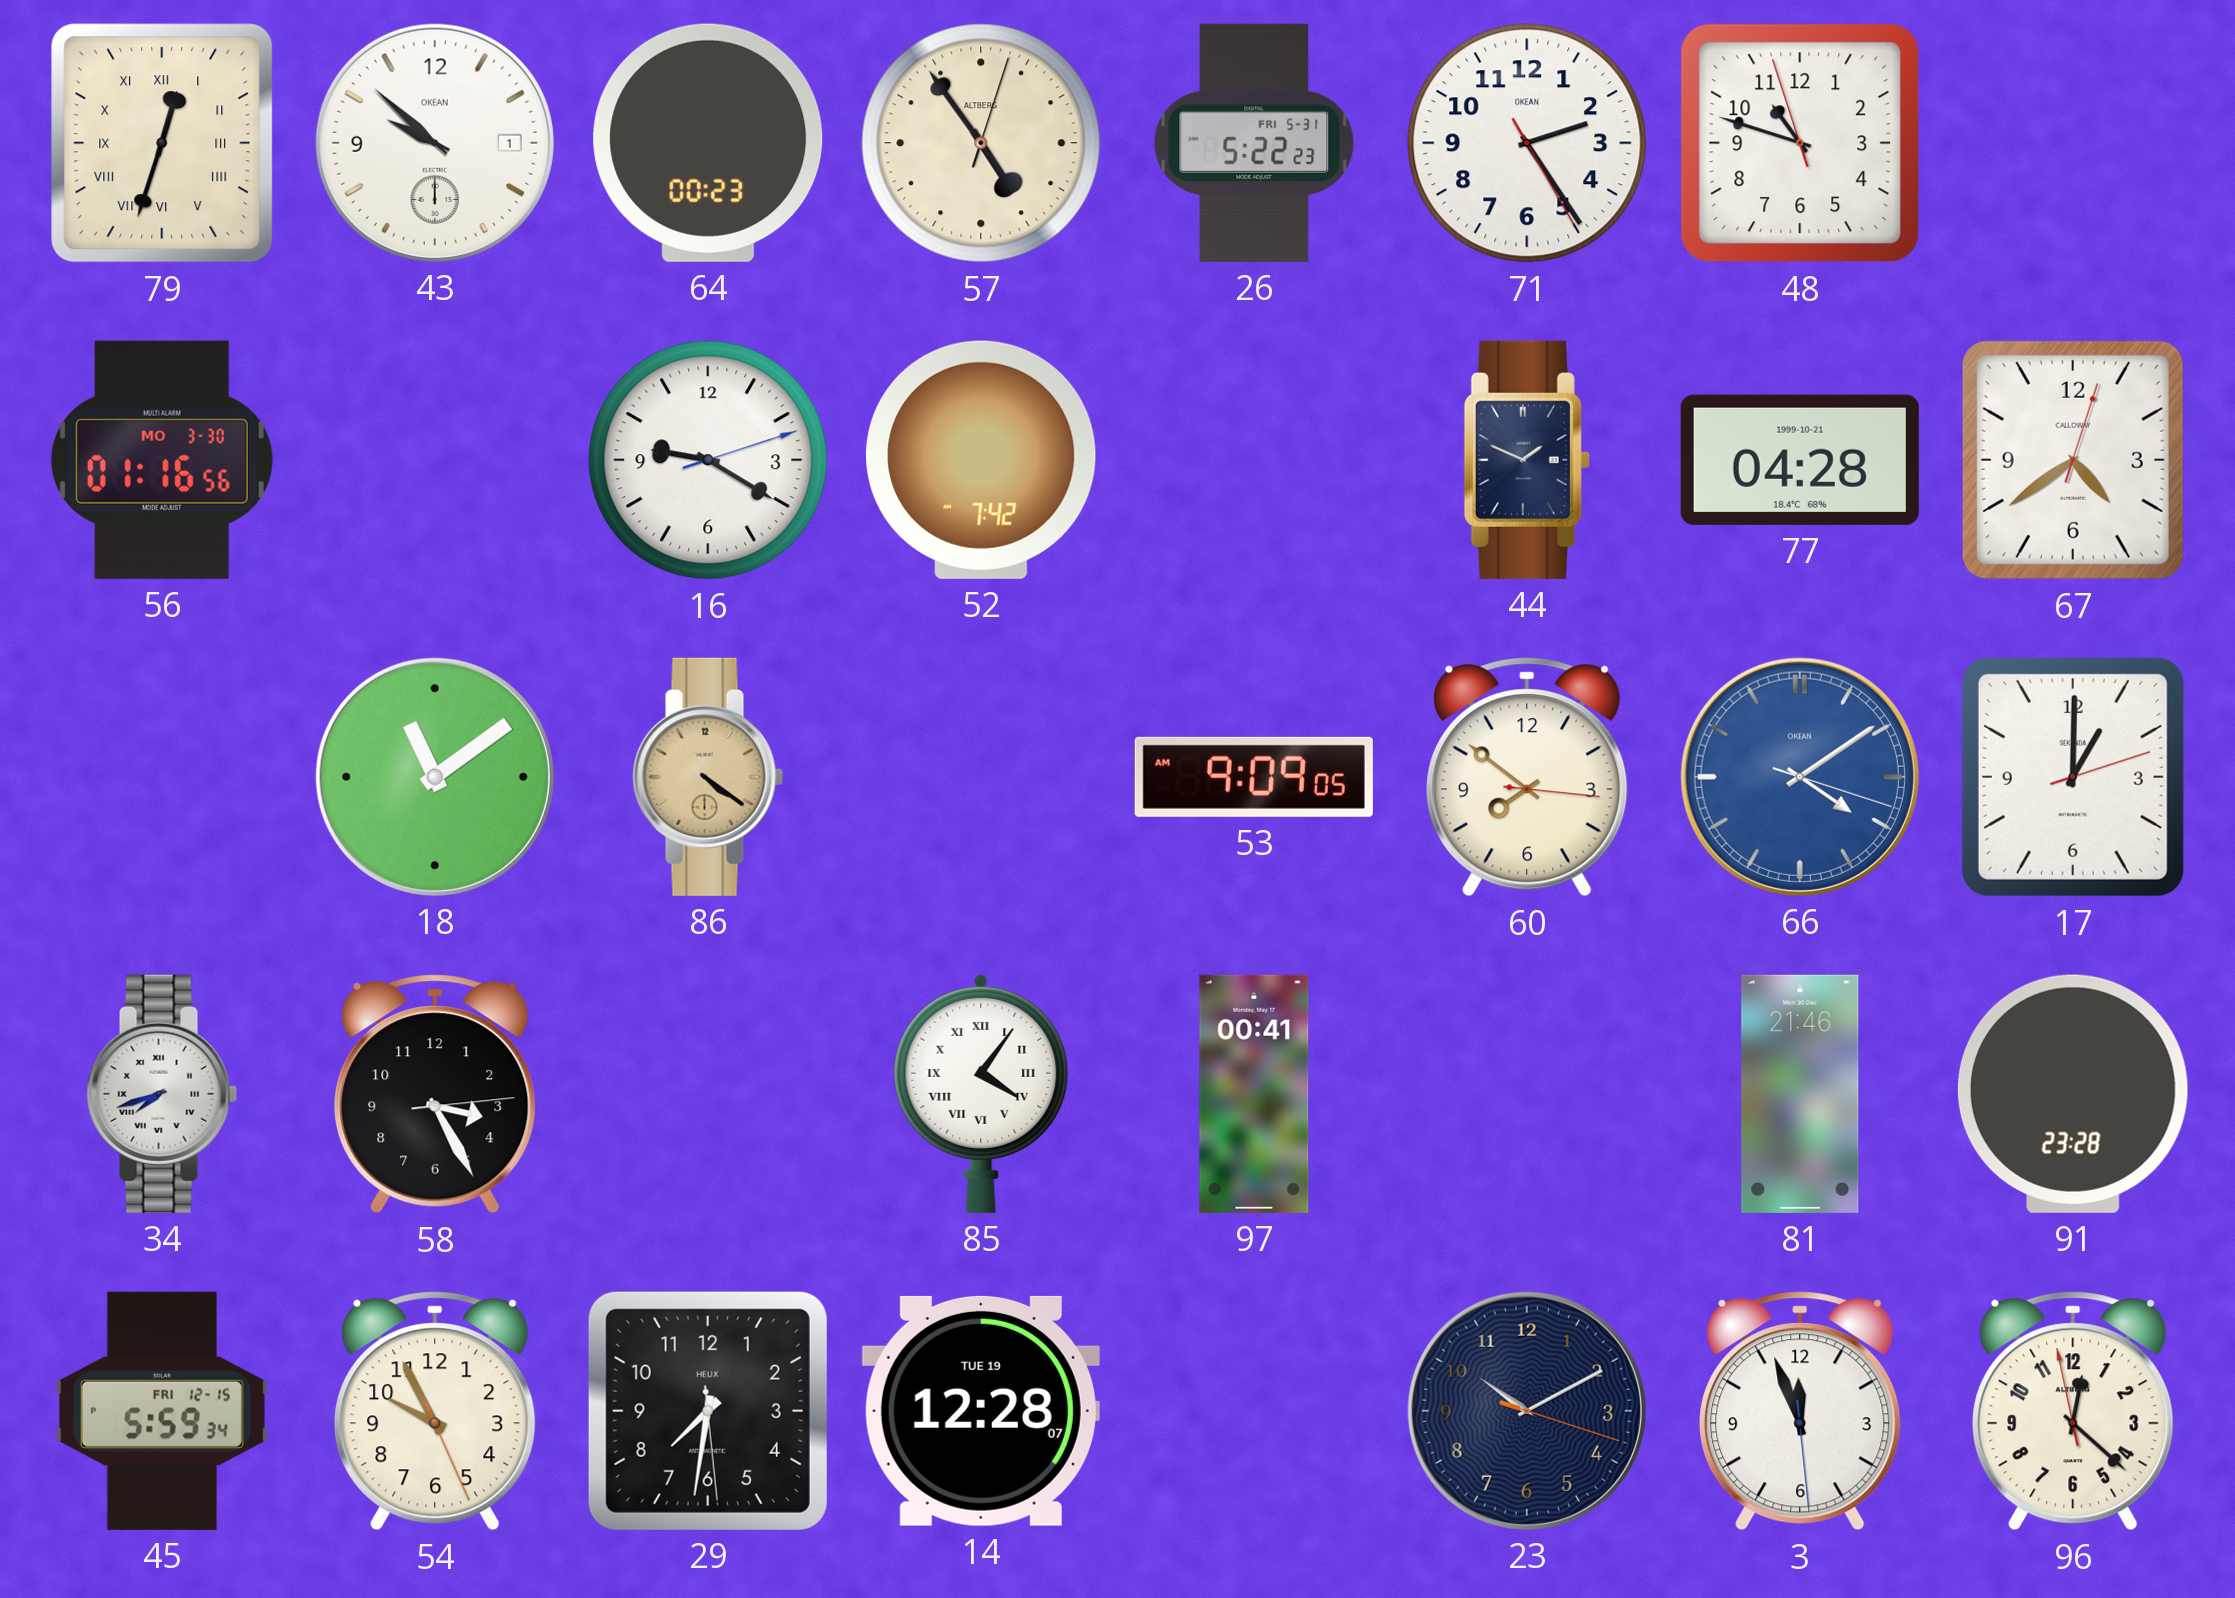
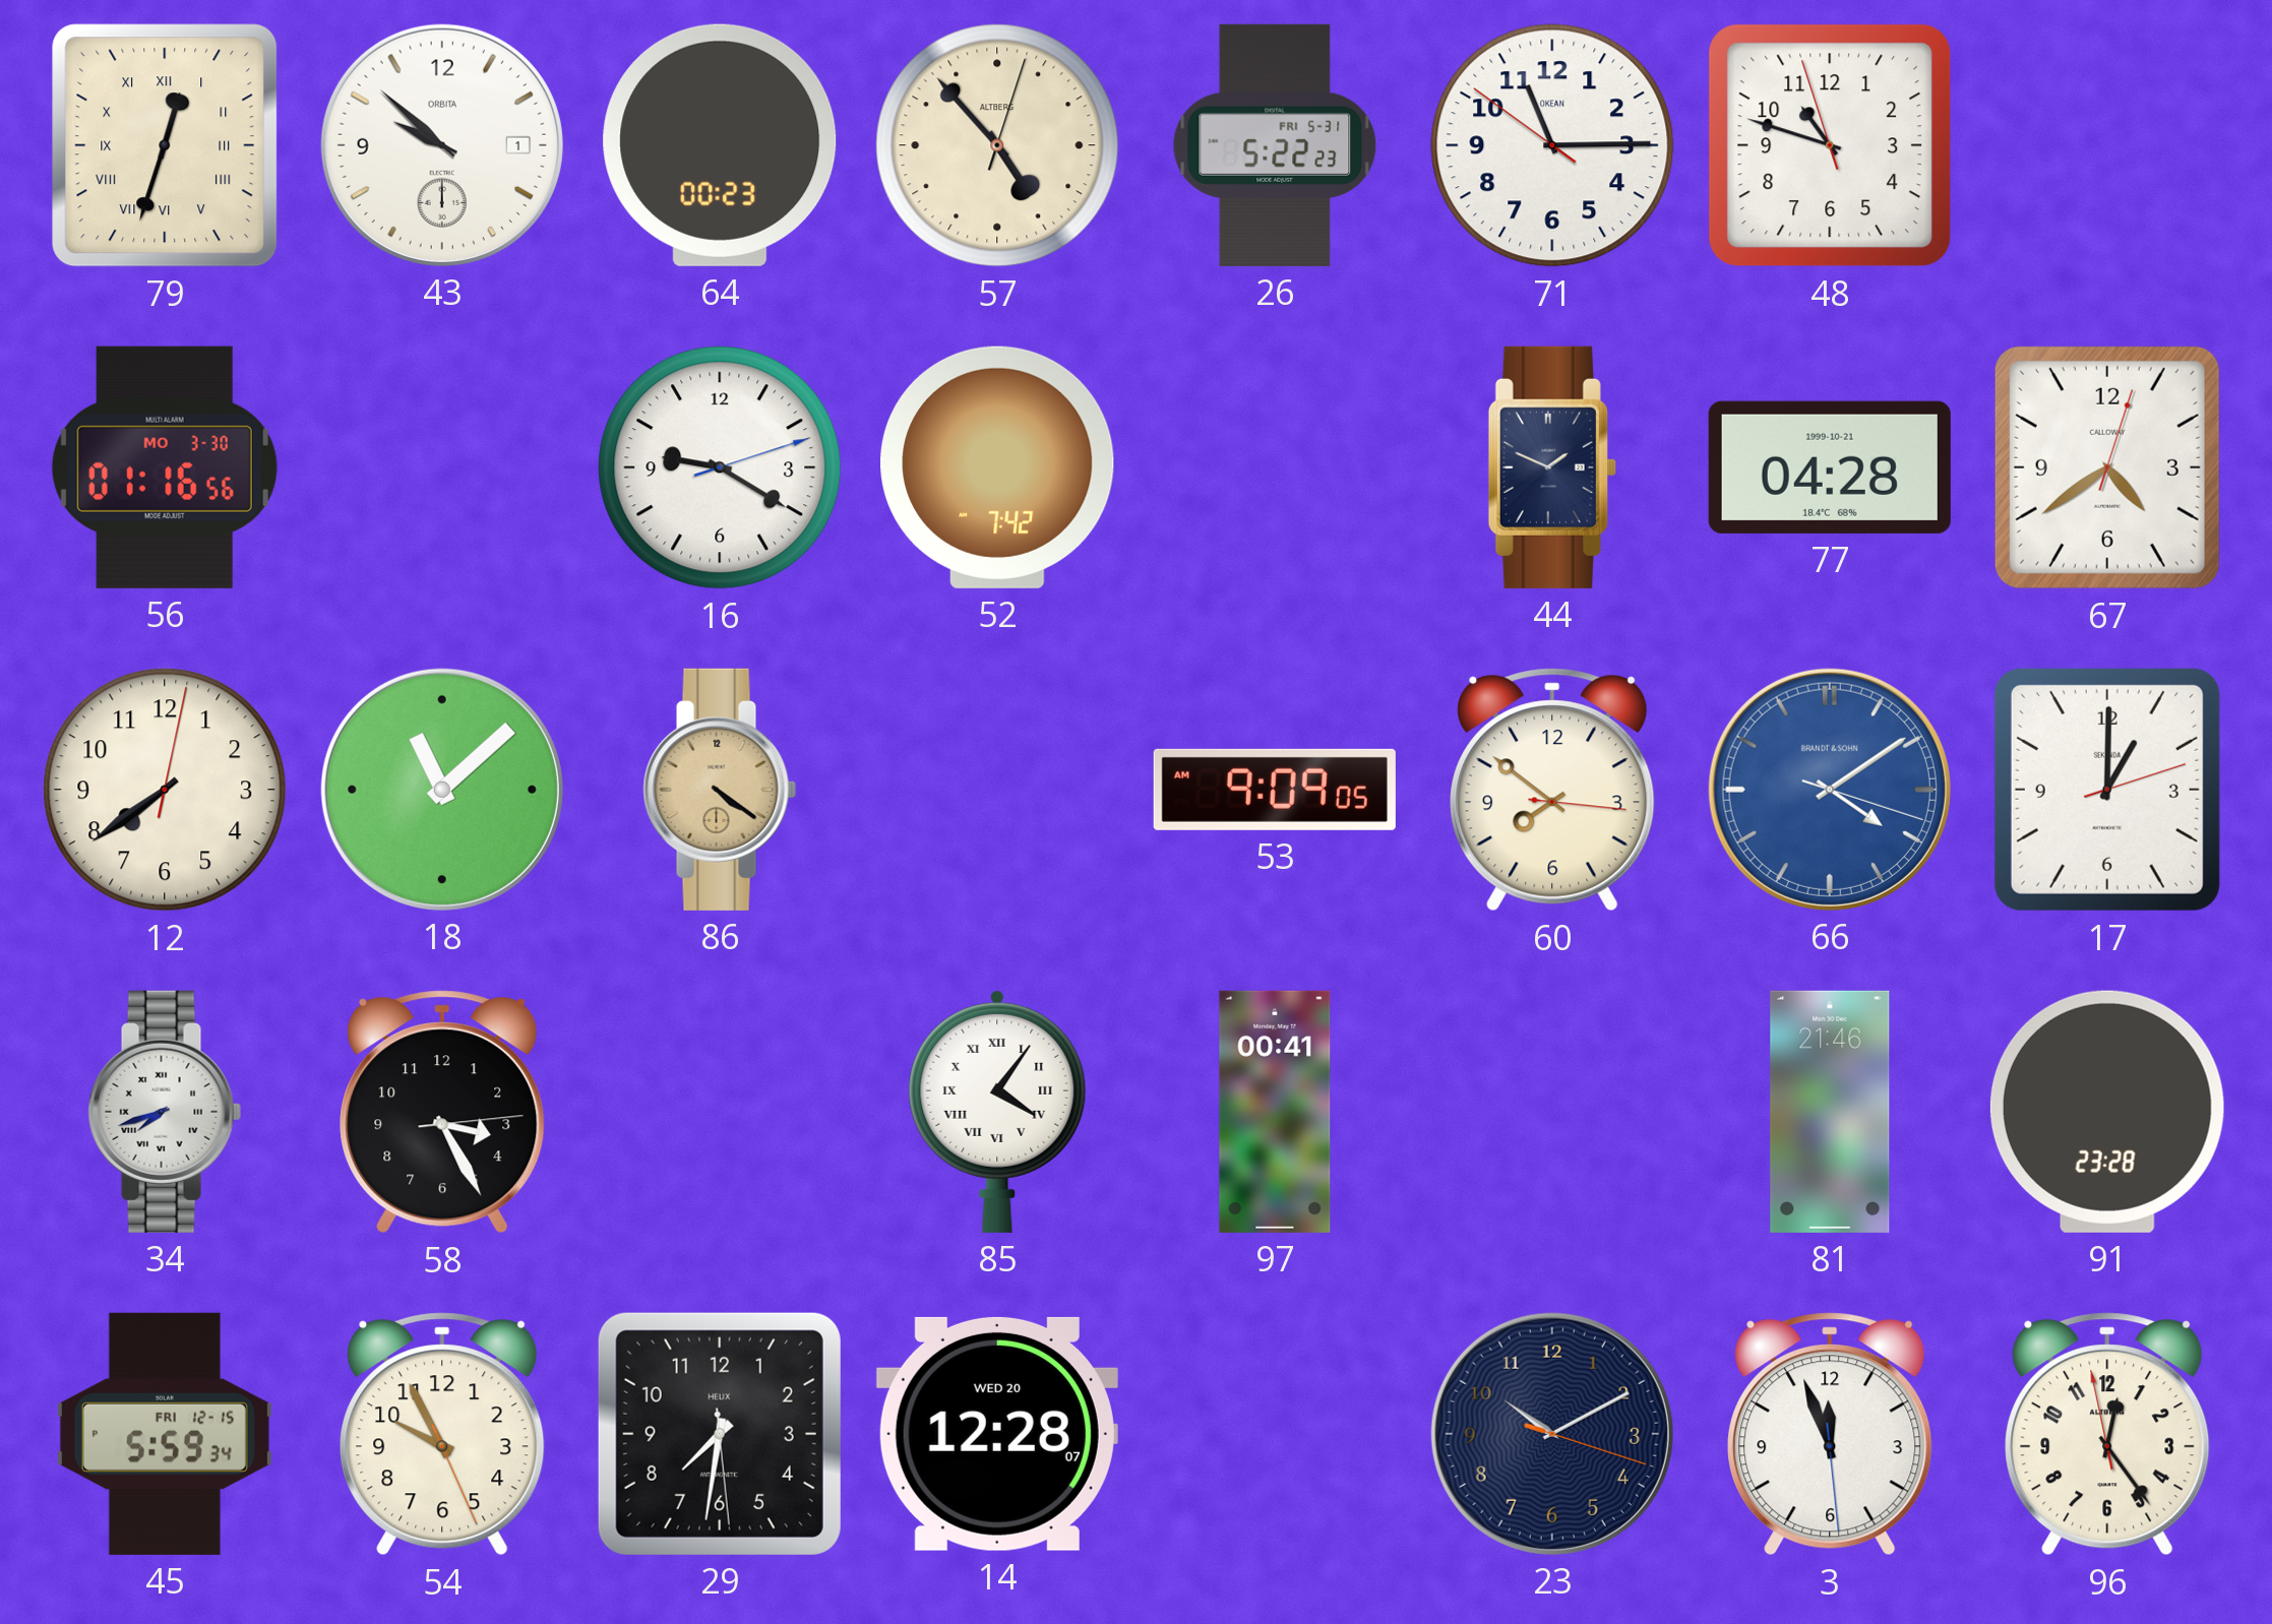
43 brand: OKEAN -> ORBITA (442, 145)
57: 4:54 -> 4:53 (997, 145)
71: 2:24 -> 11:14 (1552, 145)
12: none -> 7:39 (165, 790)
18: 11:09 -> 11:08 (442, 790)
66 brand: OKEAN -> BRANDT & SOHN (1830, 790)
14 date: TUE 19 -> WED 20 (997, 1434)
96: 12:21 -> 12:23 (2107, 1434)
